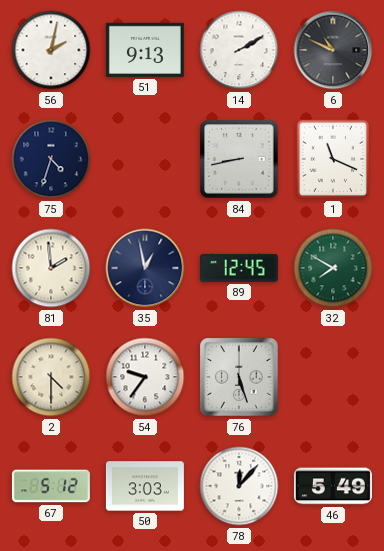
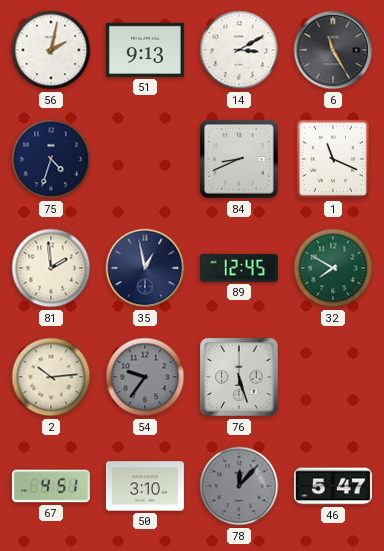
14: 2:10 -> 3:10 (239, 50)
6: 10:49 -> 11:25 (333, 50)
84: 8:43 -> 8:41 (239, 159)
2: 4:30 -> 10:14 (51, 377)
54 dial: white -> grey (145, 377)
67: 5:12 -> 4:51 (51, 486)
50: 3:03 -> 3:10 (145, 486)
78 dial: white -> grey (239, 486)
46: 5:49 -> 5:47 (333, 486)
